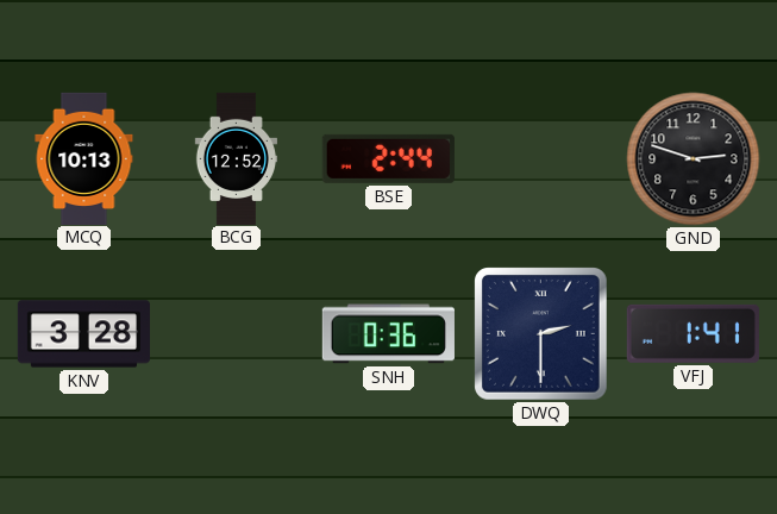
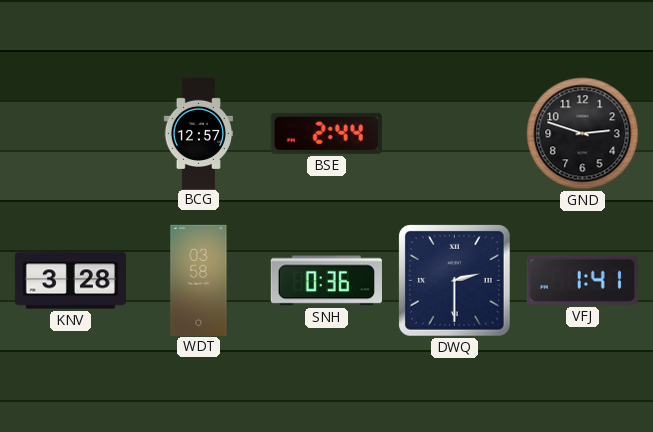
MCQ: 10:13 -> none (84, 158)
BCG: 12:52 -> 12:57 (198, 133)
WDT: none -> 03:58 (199, 280)
